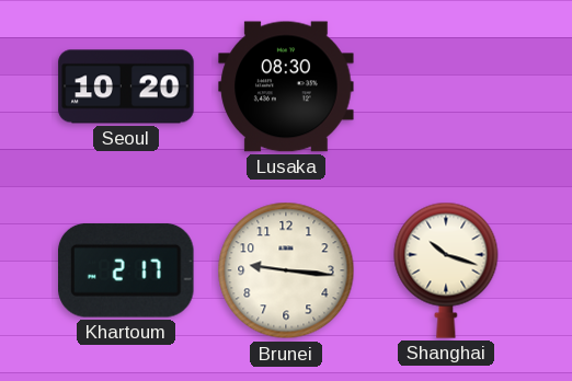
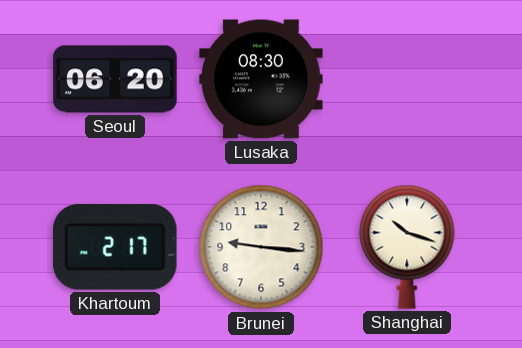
Seoul: 10:20 -> 06:20 (115, 79)
